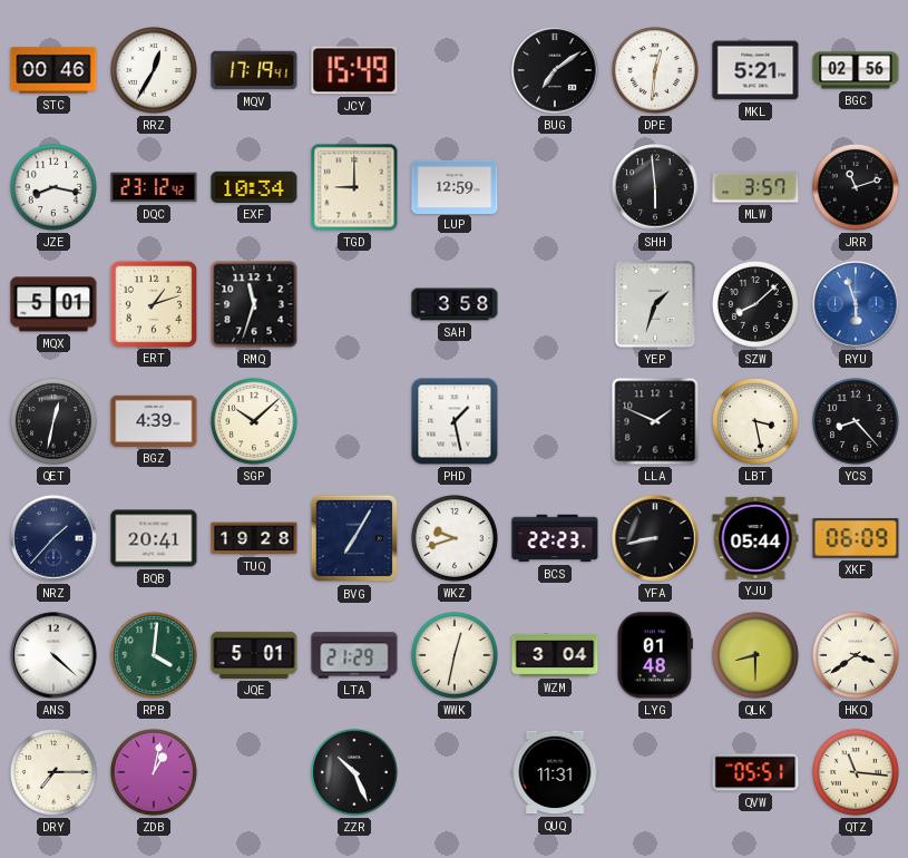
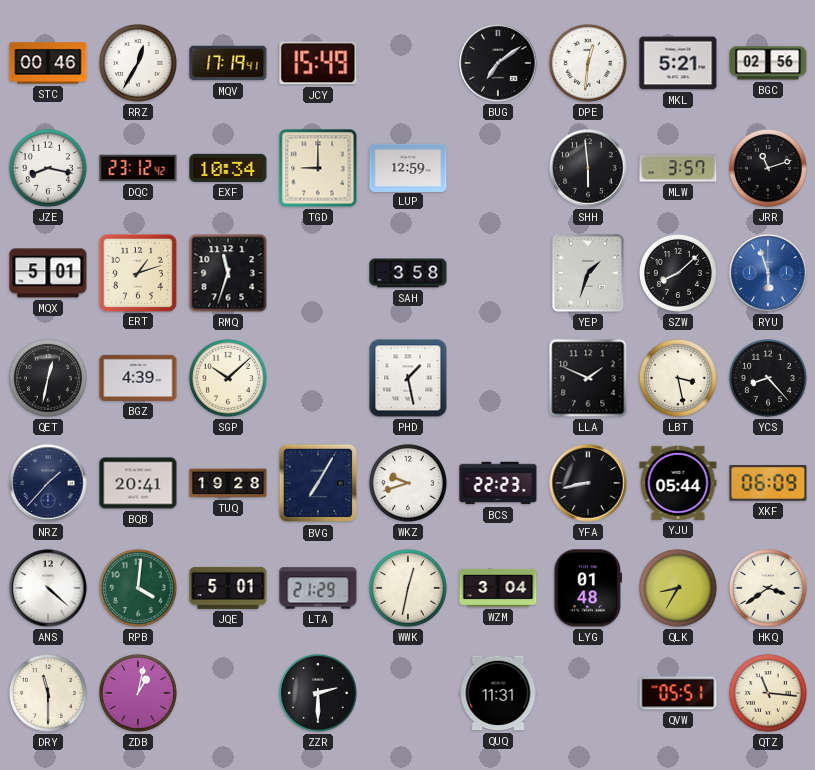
QLK: 8:30 -> 8:35 (678, 588)
DRY: 7:15 -> 11:30 (48, 693)
ZZR: 10:26 -> 2:30 (318, 693)
